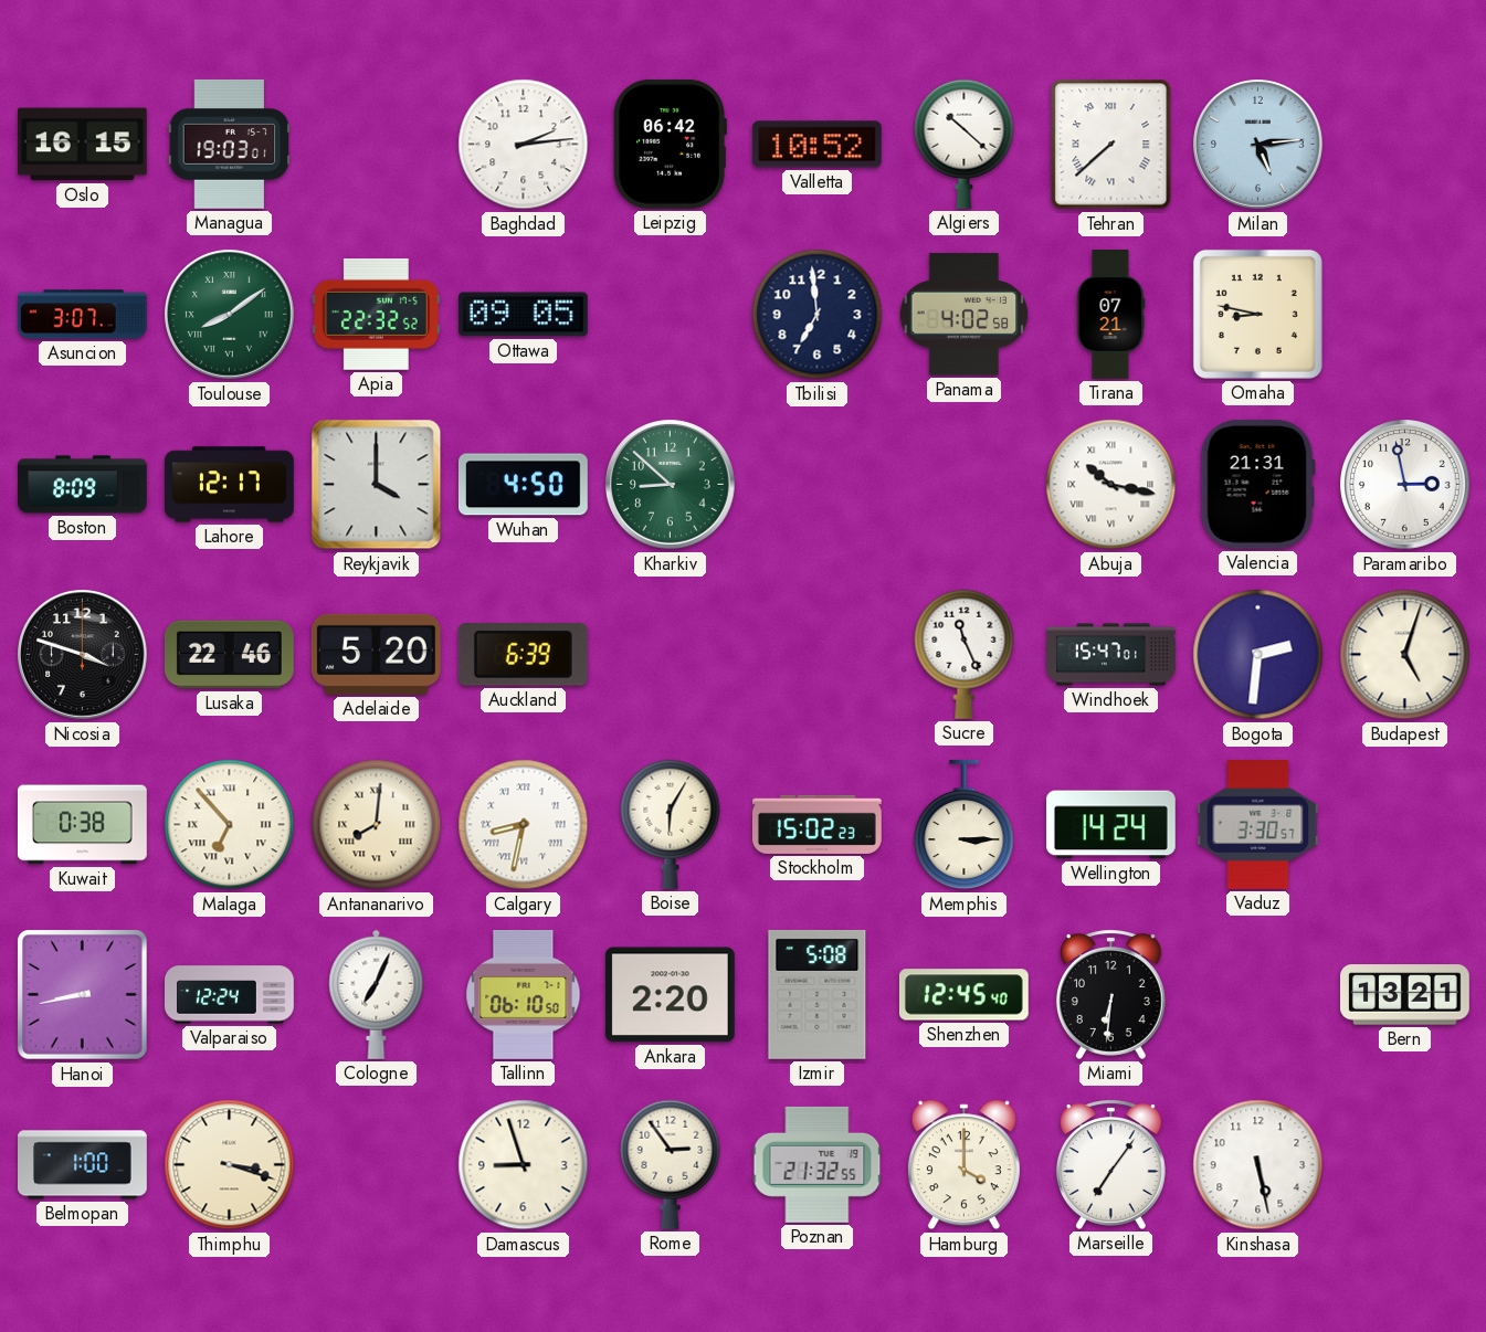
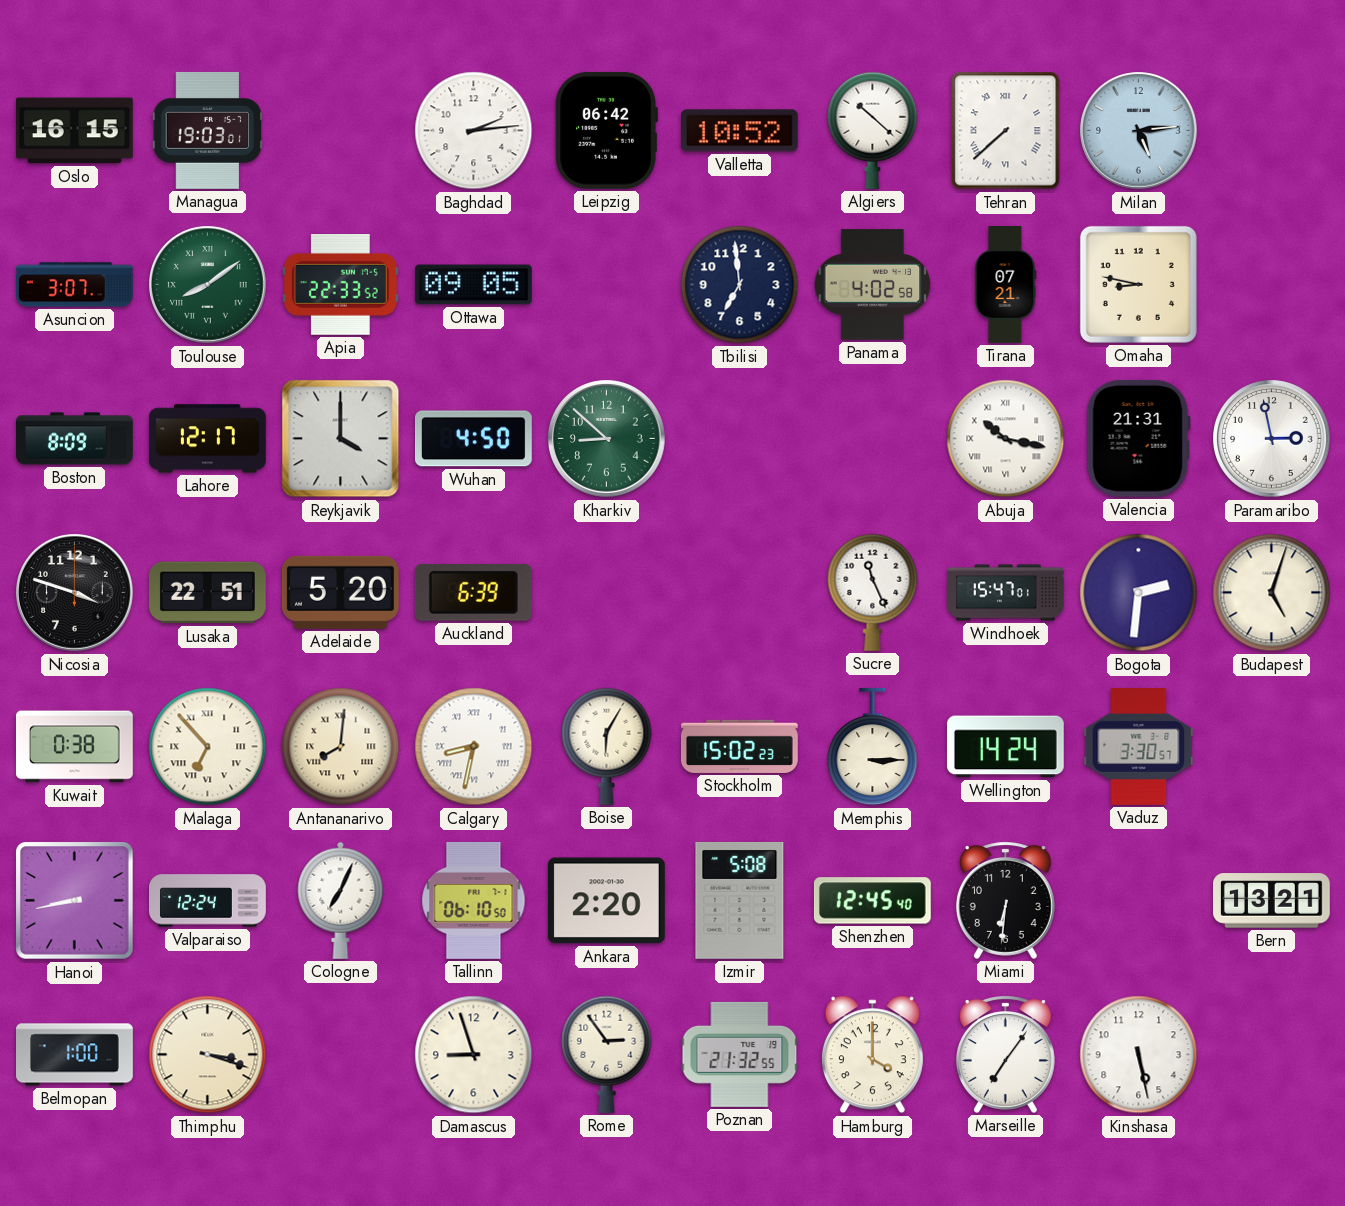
Apia: 22:32 -> 22:33 (340, 285)
Lusaka: 22:46 -> 22:51 (207, 593)
